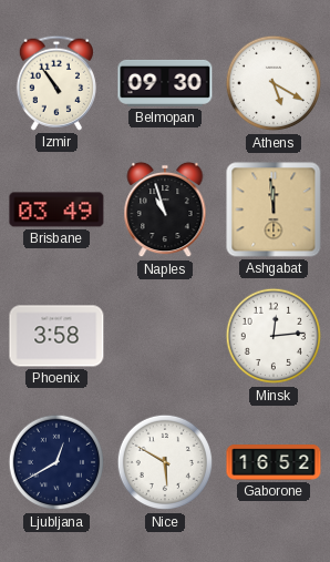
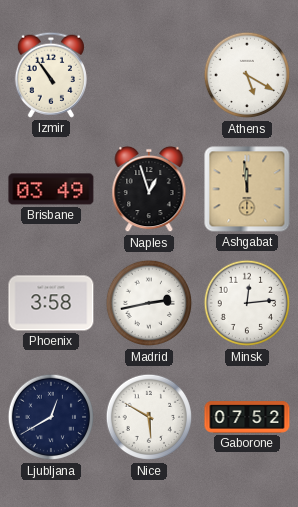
Belmopan: 09:30 -> none (165, 83)
Naples: 10:57 -> 12:57 (149, 189)
Madrid: none -> 2:43 (149, 303)
Gaborone: 16:52 -> 07:52 (247, 417)
